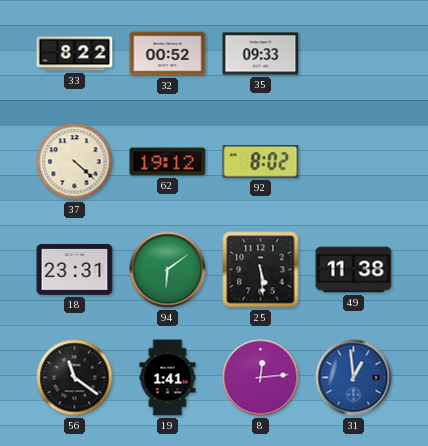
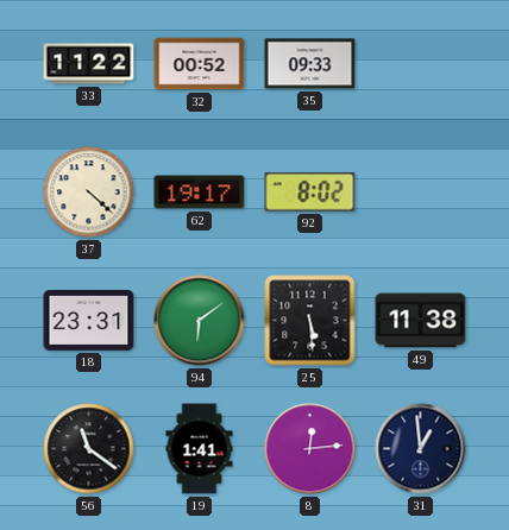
33: 8:22 -> 11:22 (89, 64)
62: 19:12 -> 19:17 (200, 193)
31 dial: blue -> navy (421, 449)
